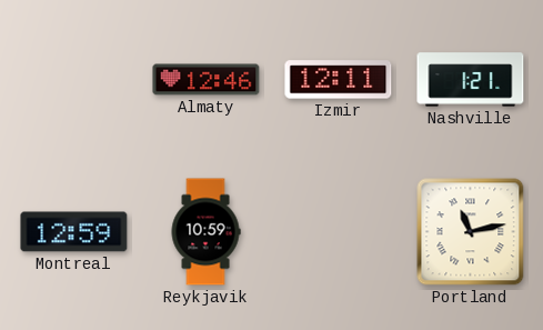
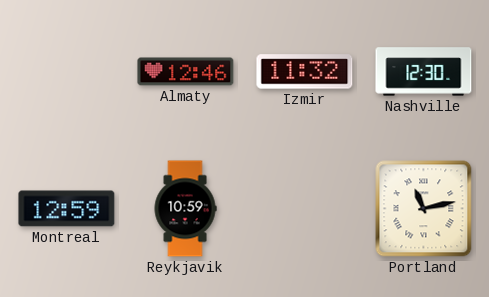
Izmir: 12:11 -> 11:32 (305, 72)
Nashville: 1:21 -> 12:30 (424, 72)
